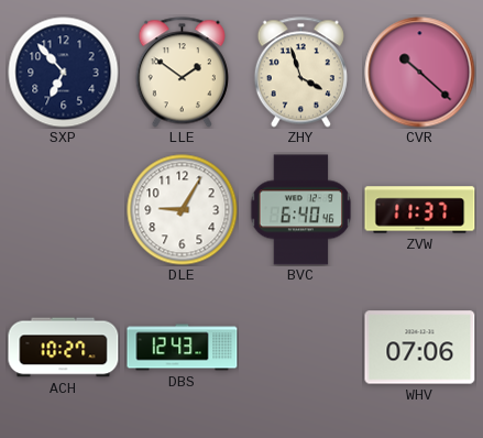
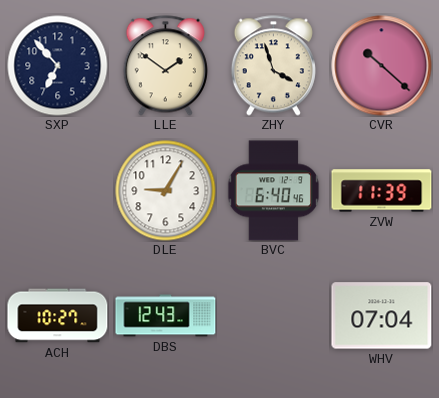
ZVW: 11:37 -> 11:39 (382, 191)
WHV: 07:06 -> 07:04 (382, 316)
